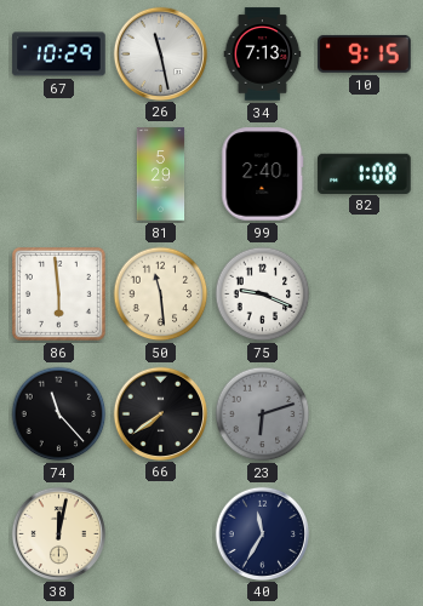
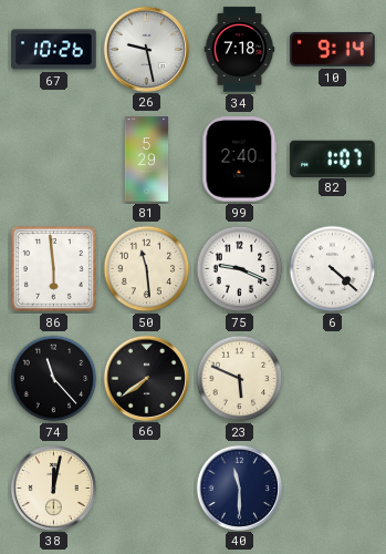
67: 10:29 -> 10:26 (54, 50)
26: 11:28 -> 9:28 (146, 49)
34: 7:13 -> 7:18 (240, 50)
10: 9:15 -> 9:14 (333, 49)
82: 1:08 -> 1:07 (333, 158)
6: none -> 4:22 (333, 269)
23: 6:12 -> 5:49 (240, 379)
23 dial: grey -> cream (240, 379)
40: 11:35 -> 11:30 (239, 488)
